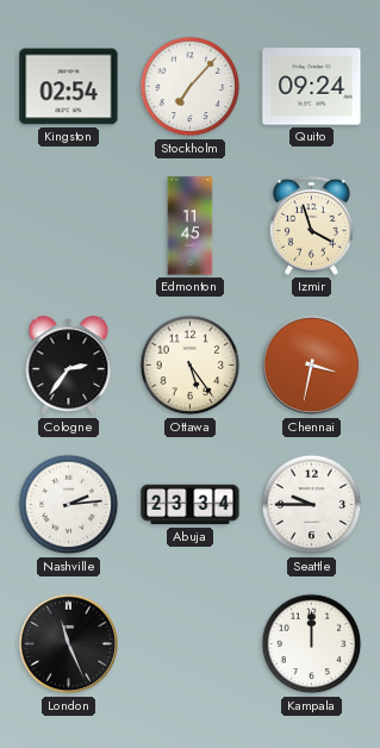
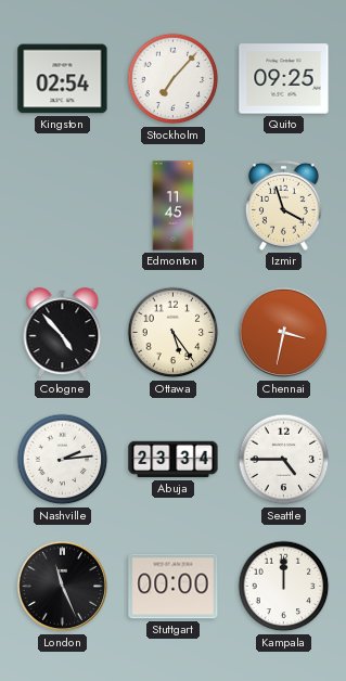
Quito: 09:24 -> 09:25 (284, 79)
Cologne: 2:36 -> 4:53 (63, 333)
Seattle: 9:45 -> 4:45 (284, 460)
Stuttgart: none -> 00:00 (174, 587)
